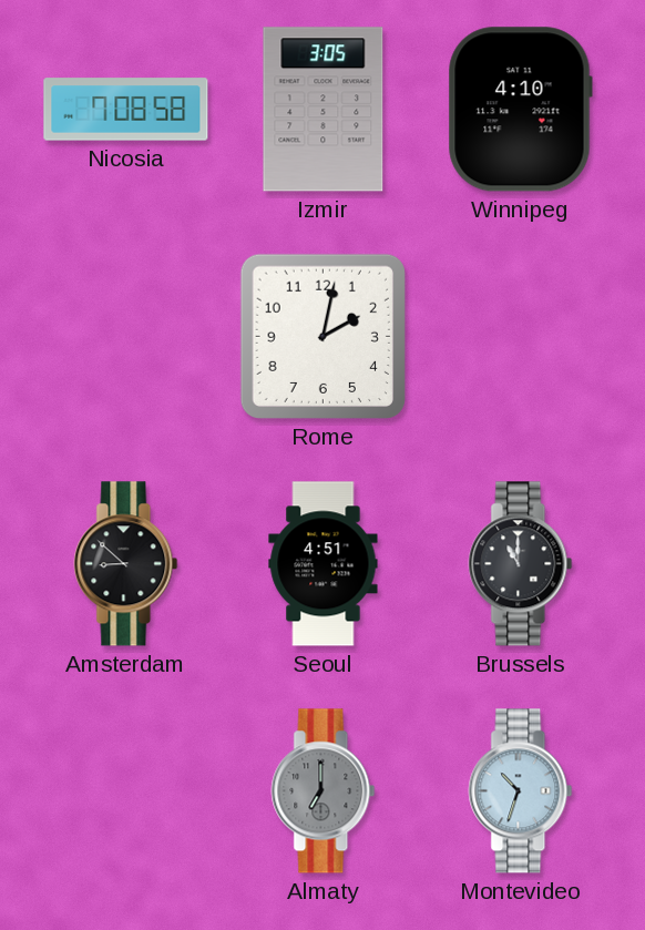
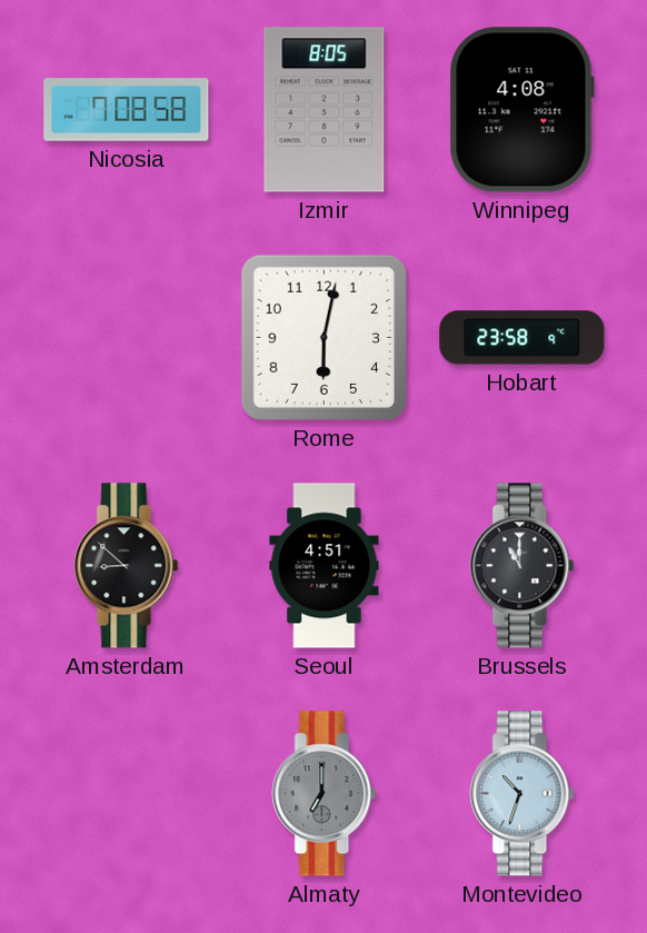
Izmir: 3:05 -> 8:05 (325, 110)
Winnipeg: 4:10 -> 4:08 (521, 110)
Rome: 2:02 -> 6:02 (323, 337)
Hobart: none -> 23:58 (522, 338)
